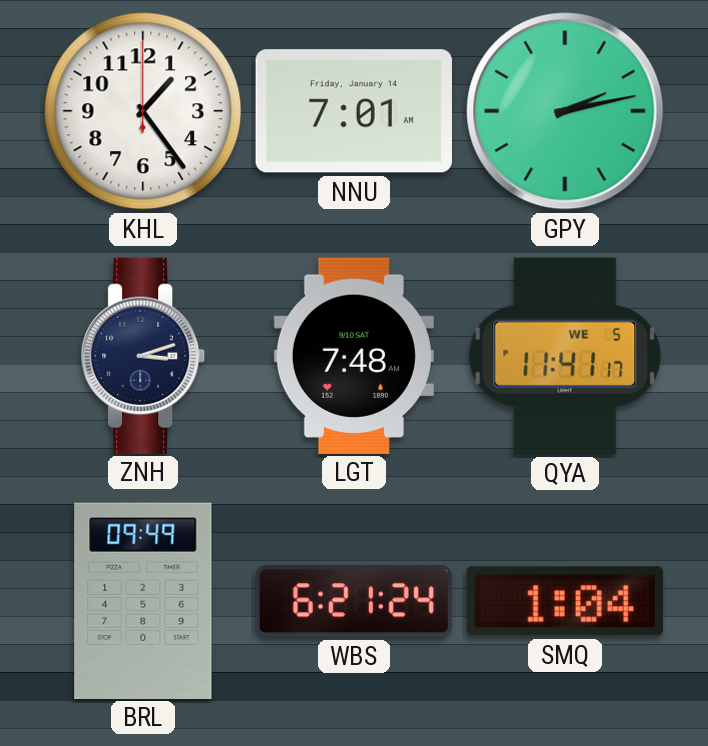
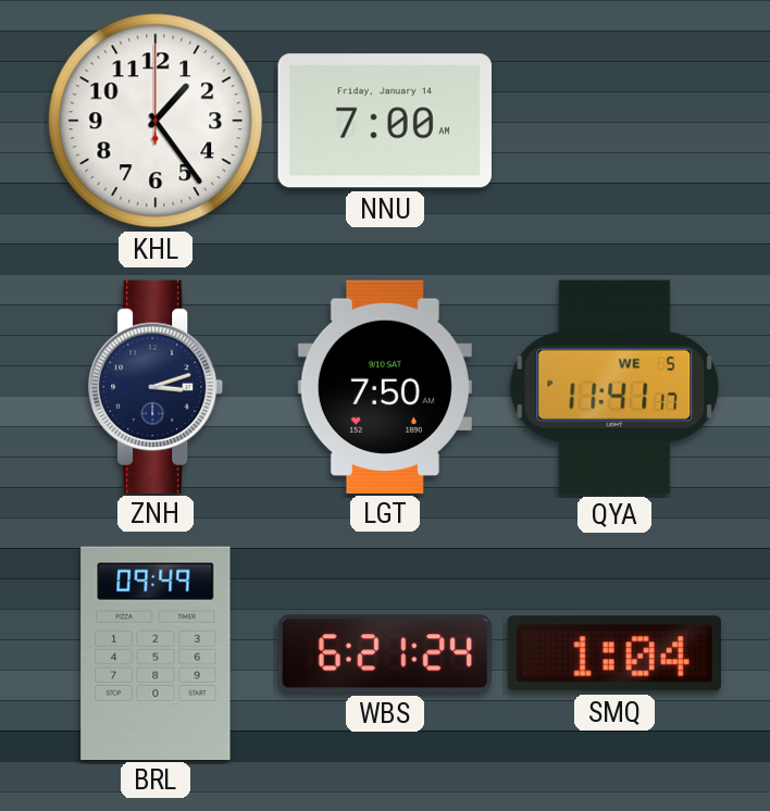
NNU: 7:01 -> 7:00 (385, 121)
GPY: 2:13 -> none (565, 111)
LGT: 7:48 -> 7:50 (385, 386)
